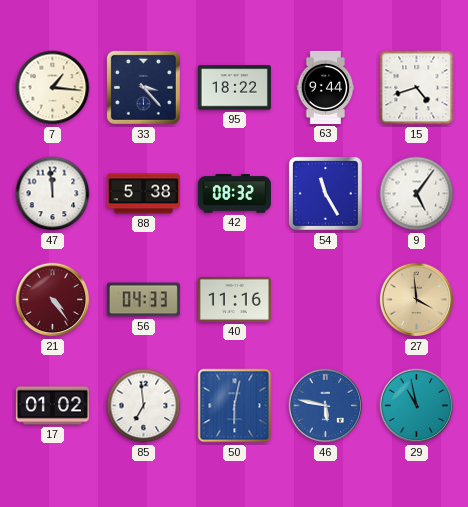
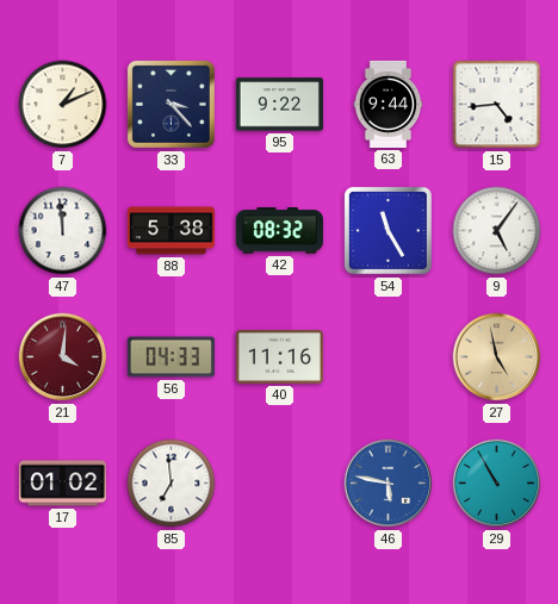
7: 1:16 -> 1:11 (63, 105)
95: 18:22 -> 9:22 (279, 105)
15: 4:42 -> 4:44 (497, 105)
21: 4:24 -> 4:01 (63, 357)
27: 3:59 -> 4:58 (497, 357)
50: 6:02 -> none (235, 406)
29: 10:58 -> 10:55 (497, 484)
